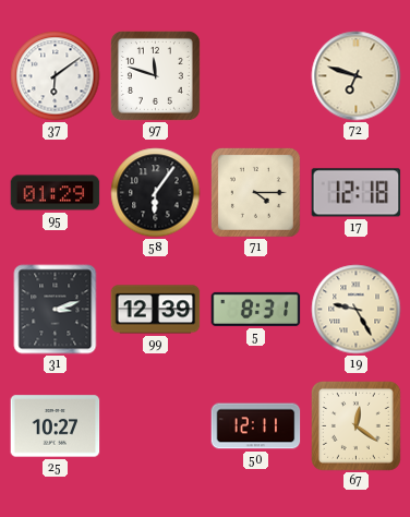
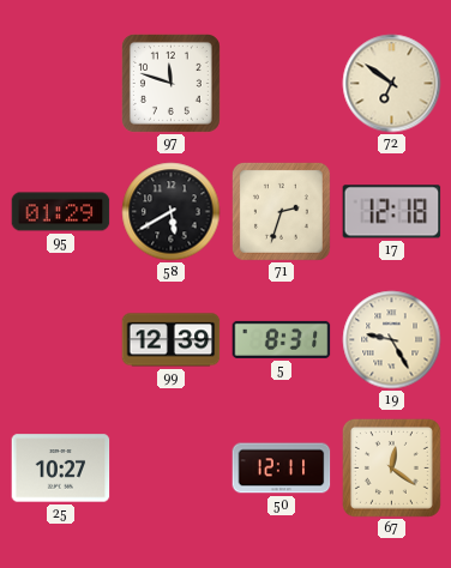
37: 6:09 -> none (56, 76)
72: 6:48 -> 6:51 (392, 84)
58: 6:06 -> 5:40 (172, 212)
71: 4:15 -> 2:33 (281, 211)
31: 3:12 -> none (56, 310)
